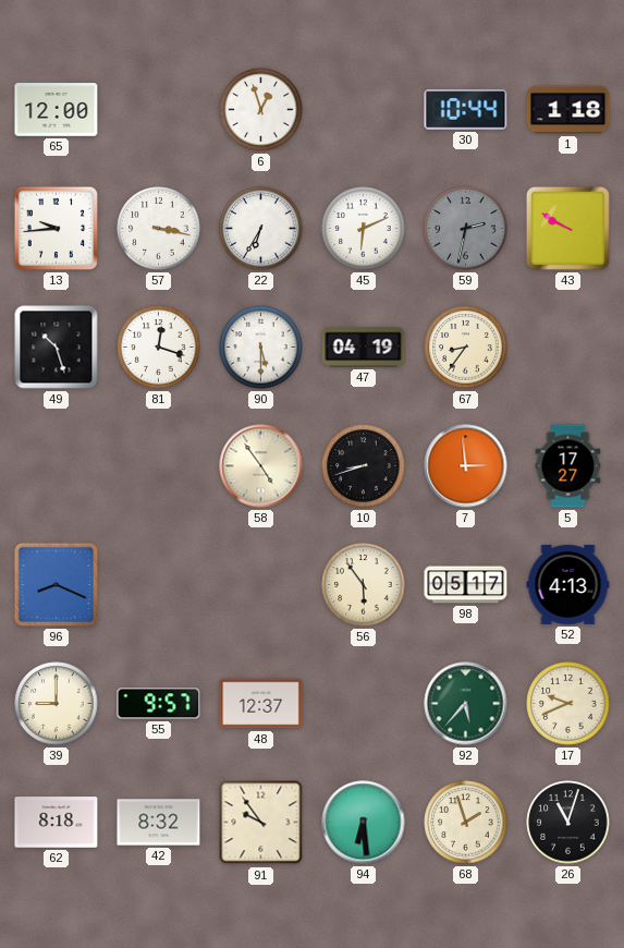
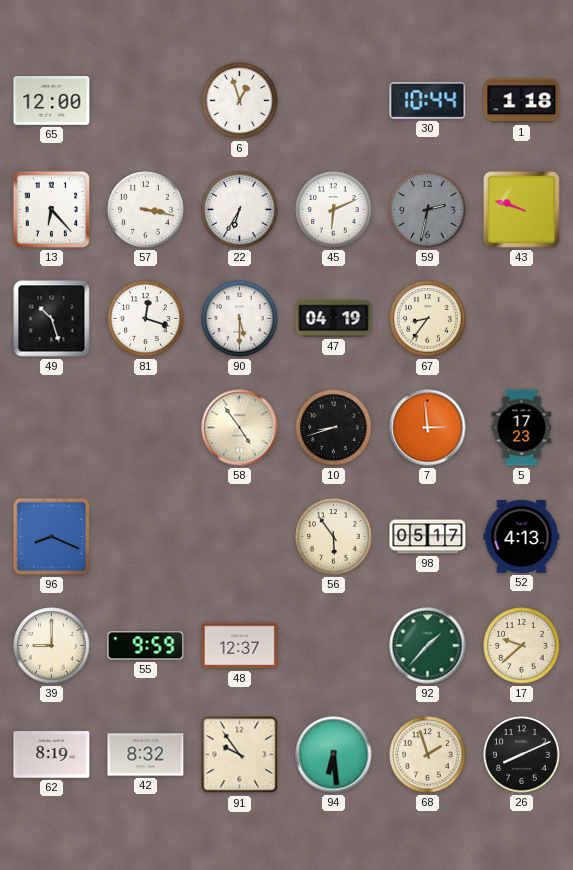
13: 9:44 -> 6:23 (51, 209)
43: 9:50 -> 9:48 (521, 209)
5: 17:27 -> 17:23 (522, 428)
55: 9:57 -> 9:59 (146, 646)
92: 5:37 -> 1:37 (428, 646)
17: 9:41 -> 9:38 (522, 646)
62: 8:18 -> 8:19 (52, 755)
26: 11:03 -> 8:11 (522, 755)
